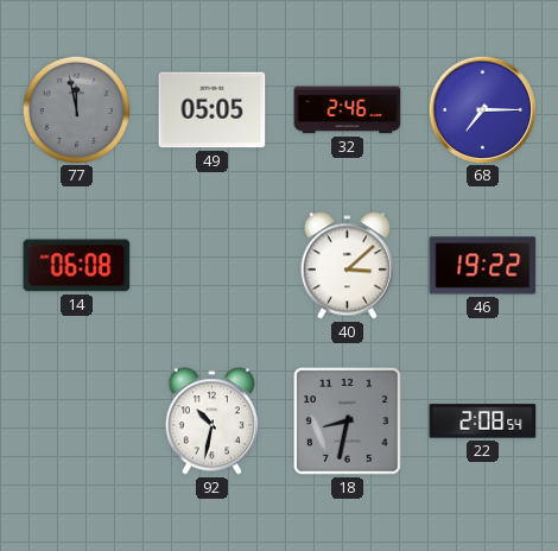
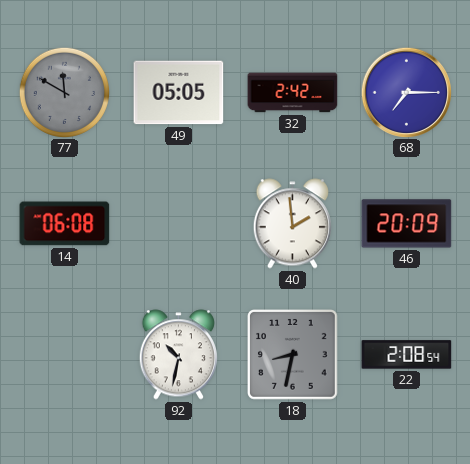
77: 11:58 -> 11:50 (64, 92)
32: 2:46 -> 2:42 (293, 93)
40: 3:08 -> 1:59 (292, 224)
46: 19:22 -> 20:09 (407, 224)
